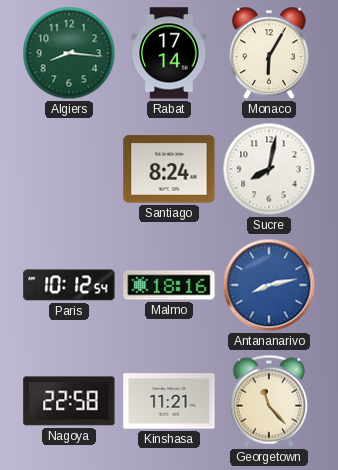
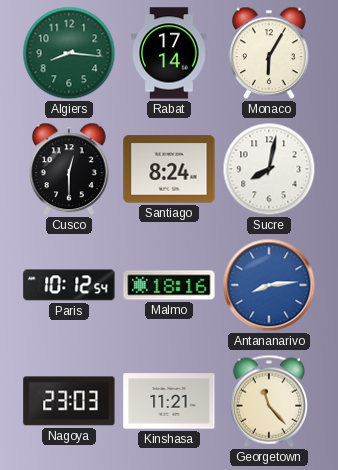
Cusco: none -> 12:30 (69, 169)
Antananarivo: 8:13 -> 8:14 (269, 285)
Nagoya: 22:58 -> 23:03 (69, 401)
